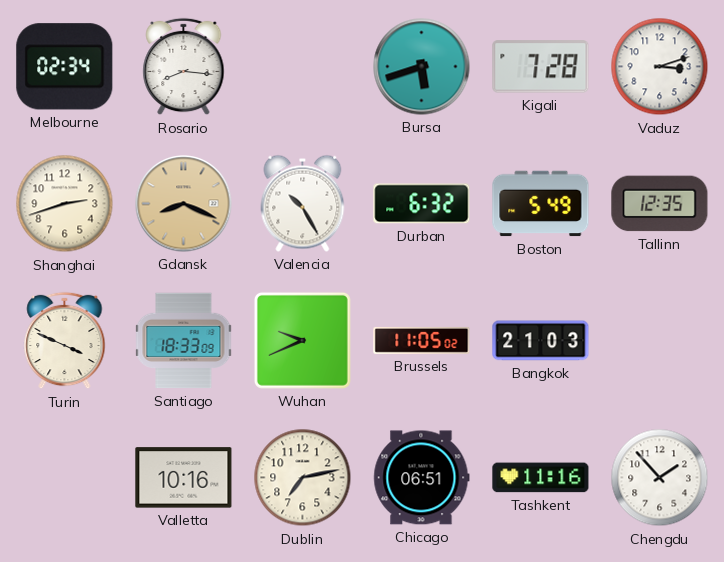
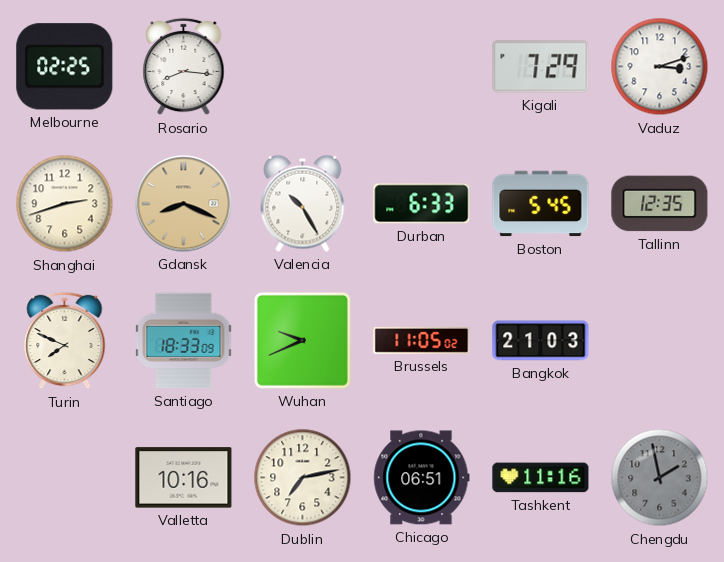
Melbourne: 02:34 -> 02:25 (65, 67)
Bursa: 5:42 -> none (422, 67)
Kigali: 7:28 -> 7:29 (541, 67)
Durban: 6:32 -> 6:33 (422, 204)
Boston: 5:49 -> 5:45 (541, 204)
Turin: 3:49 -> 7:49 (65, 341)
Chengdu: 1:53 -> 1:58 (660, 478)
Chengdu dial: white -> grey (660, 478)
